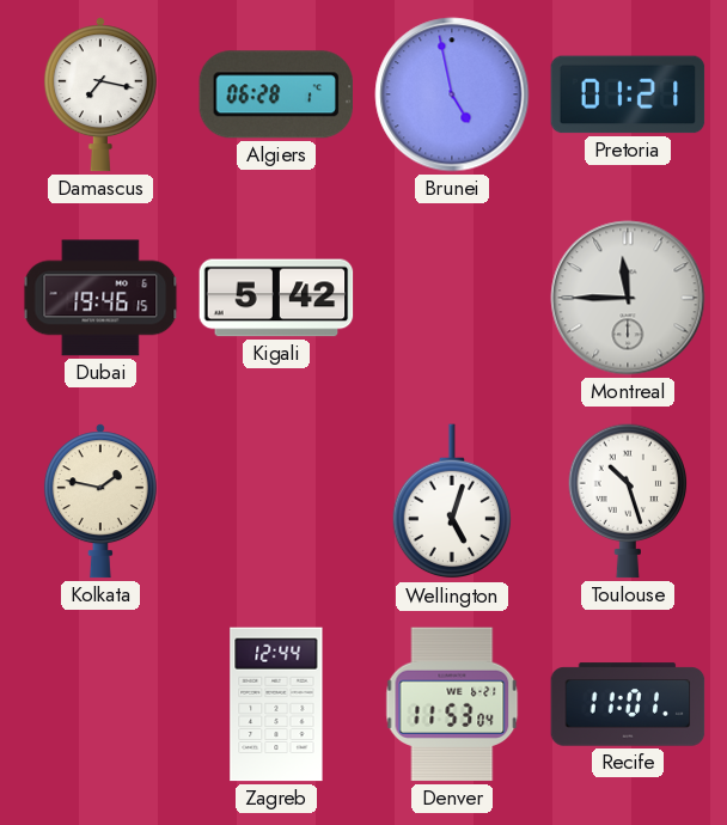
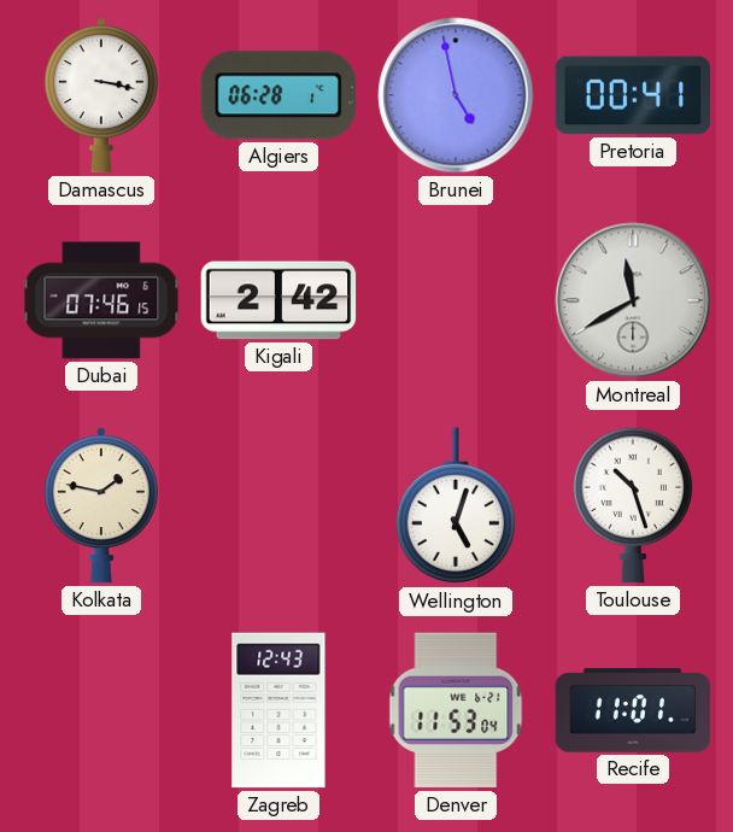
Damascus: 7:17 -> 3:17 (101, 95)
Pretoria: 01:21 -> 00:41 (633, 95)
Dubai: 19:46 -> 07:46 (101, 300)
Kigali: 5:42 -> 2:42 (278, 300)
Montreal: 11:45 -> 11:40 (633, 300)
Zagreb: 12:44 -> 12:43 (278, 710)
